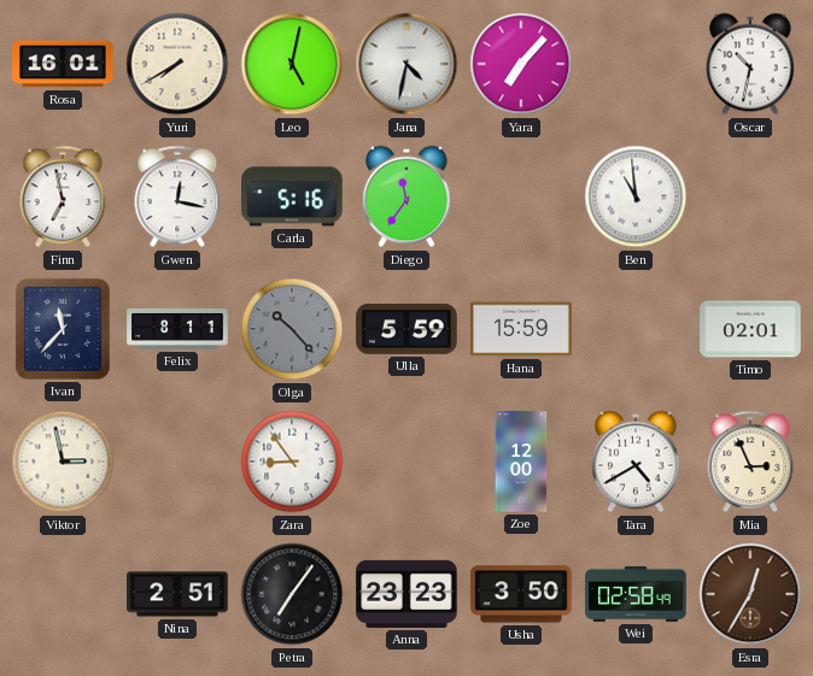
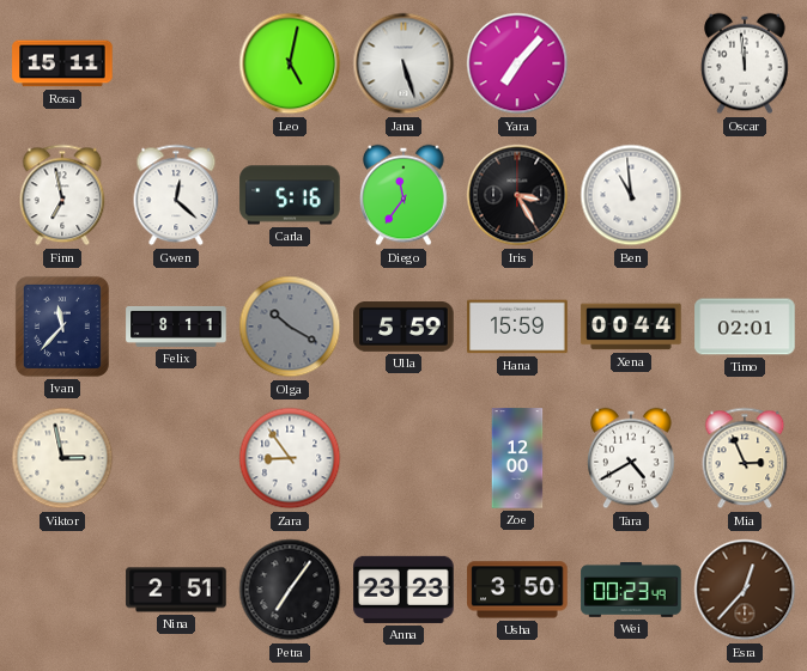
Rosa: 16:01 -> 15:11 (62, 63)
Yuri: 7:40 -> none (177, 64)
Jana: 4:32 -> 5:27 (403, 63)
Oscar: 10:32 -> 11:59 (745, 63)
Gwen: 12:17 -> 12:22 (176, 195)
Iris: none -> 3:25 (517, 195)
Olga: 10:23 -> 10:20 (290, 327)
Xena: none -> 00:44 (631, 327)
Wei: 02:58 -> 00:23 (631, 590)
Esra: 12:35 -> 12:37 (745, 590)
